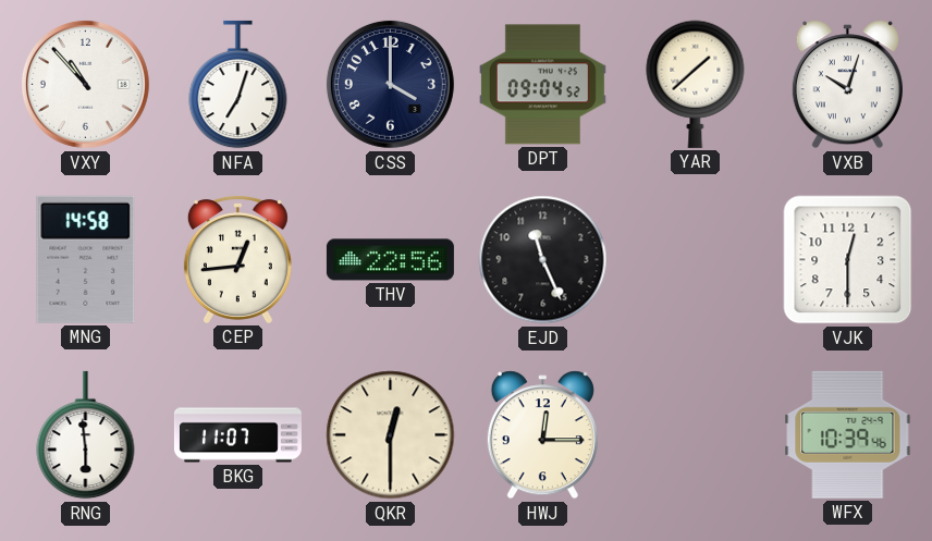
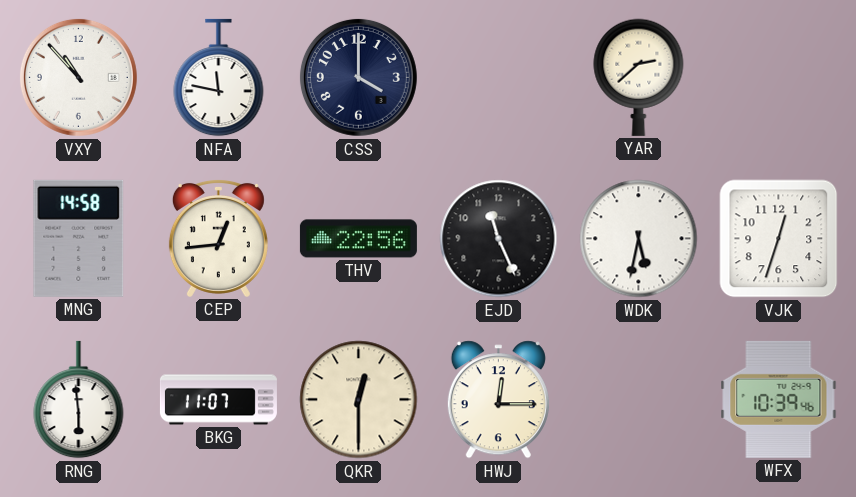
NFA: 7:03 -> 11:47 (219, 78)
DPT: 09:04 -> none (542, 85)
YAR: 1:38 -> 2:38 (639, 77)
VXB: 10:03 -> none (847, 85)
WDK: none -> 5:32 (639, 239)
VJK: 12:30 -> 12:33 (779, 239)
